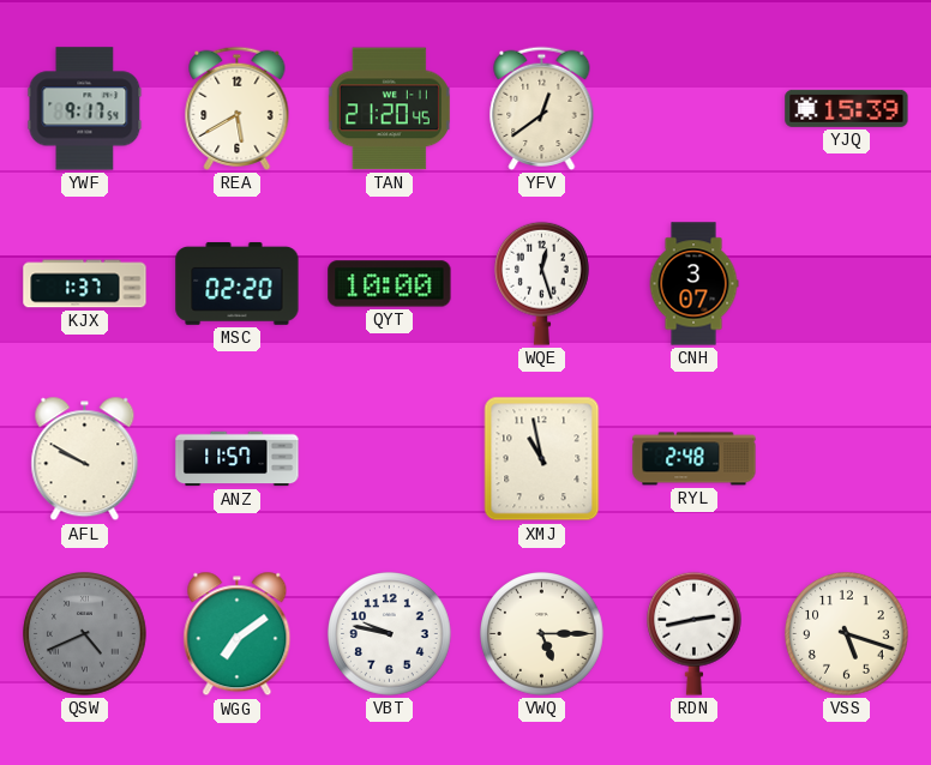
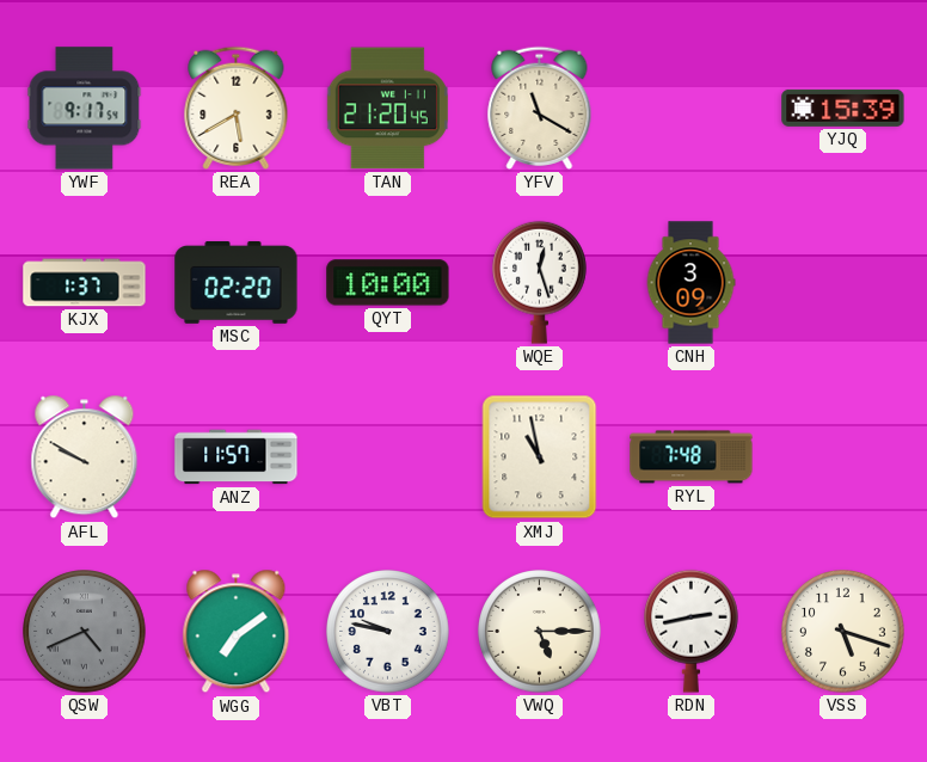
YFV: 12:39 -> 11:20 (540, 107)
CNH: 3:07 -> 3:09 (690, 283)
RYL: 2:48 -> 7:48 (692, 457)
